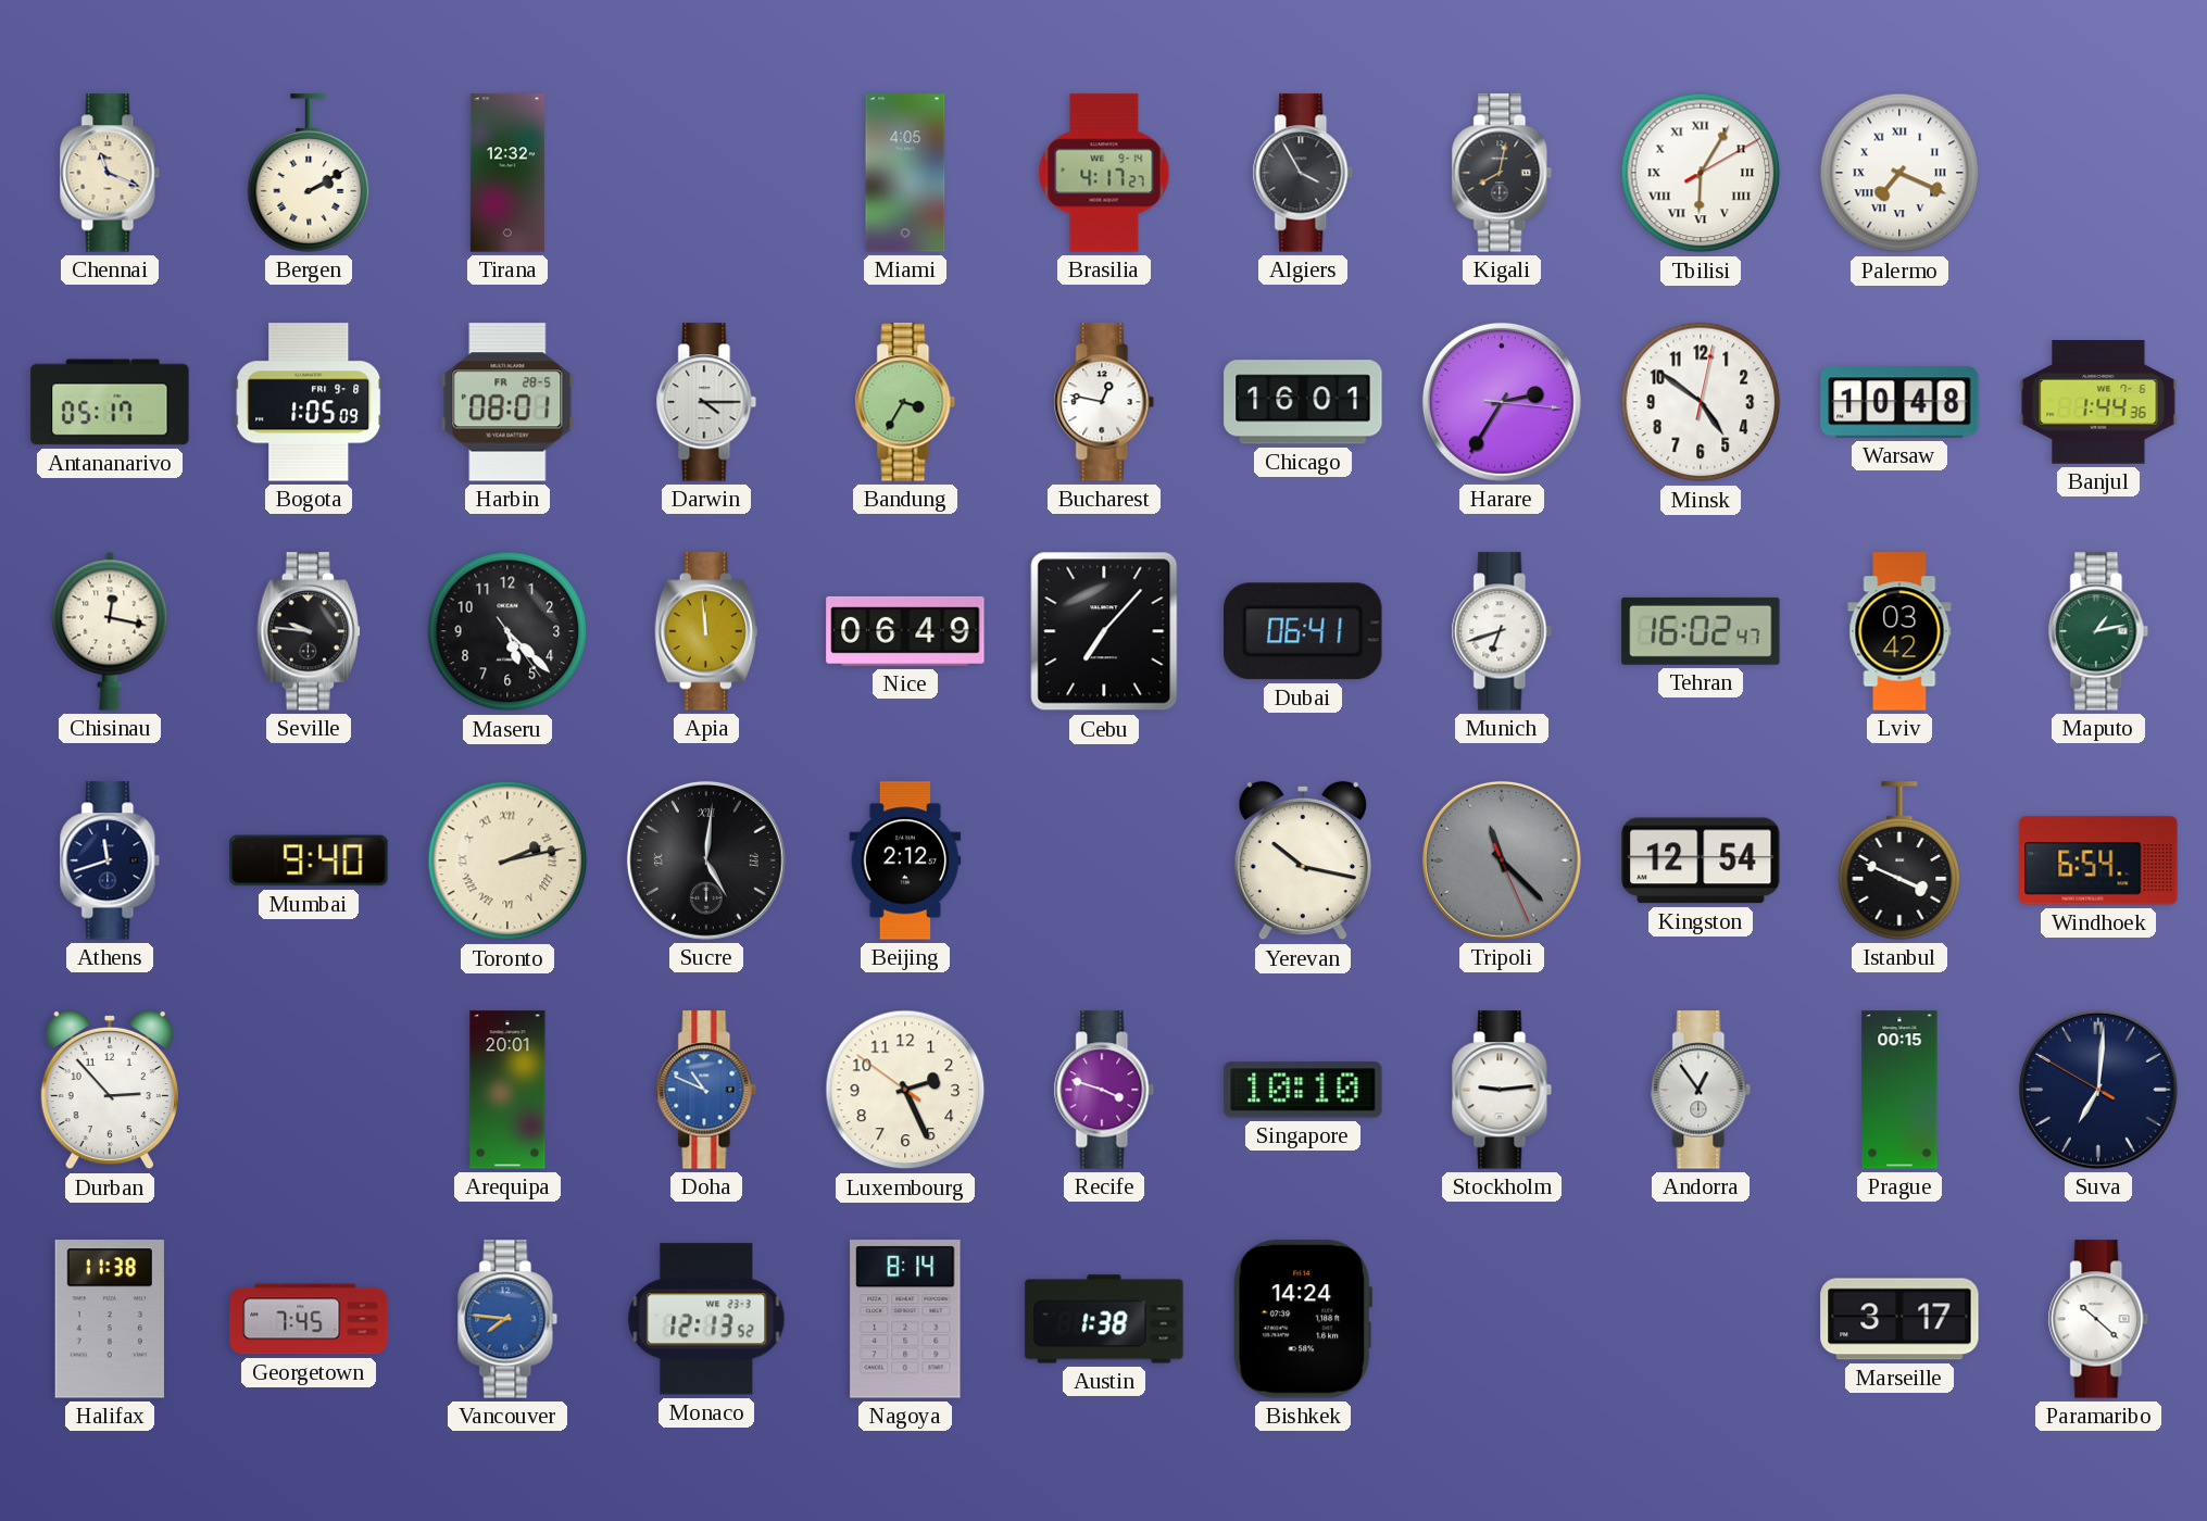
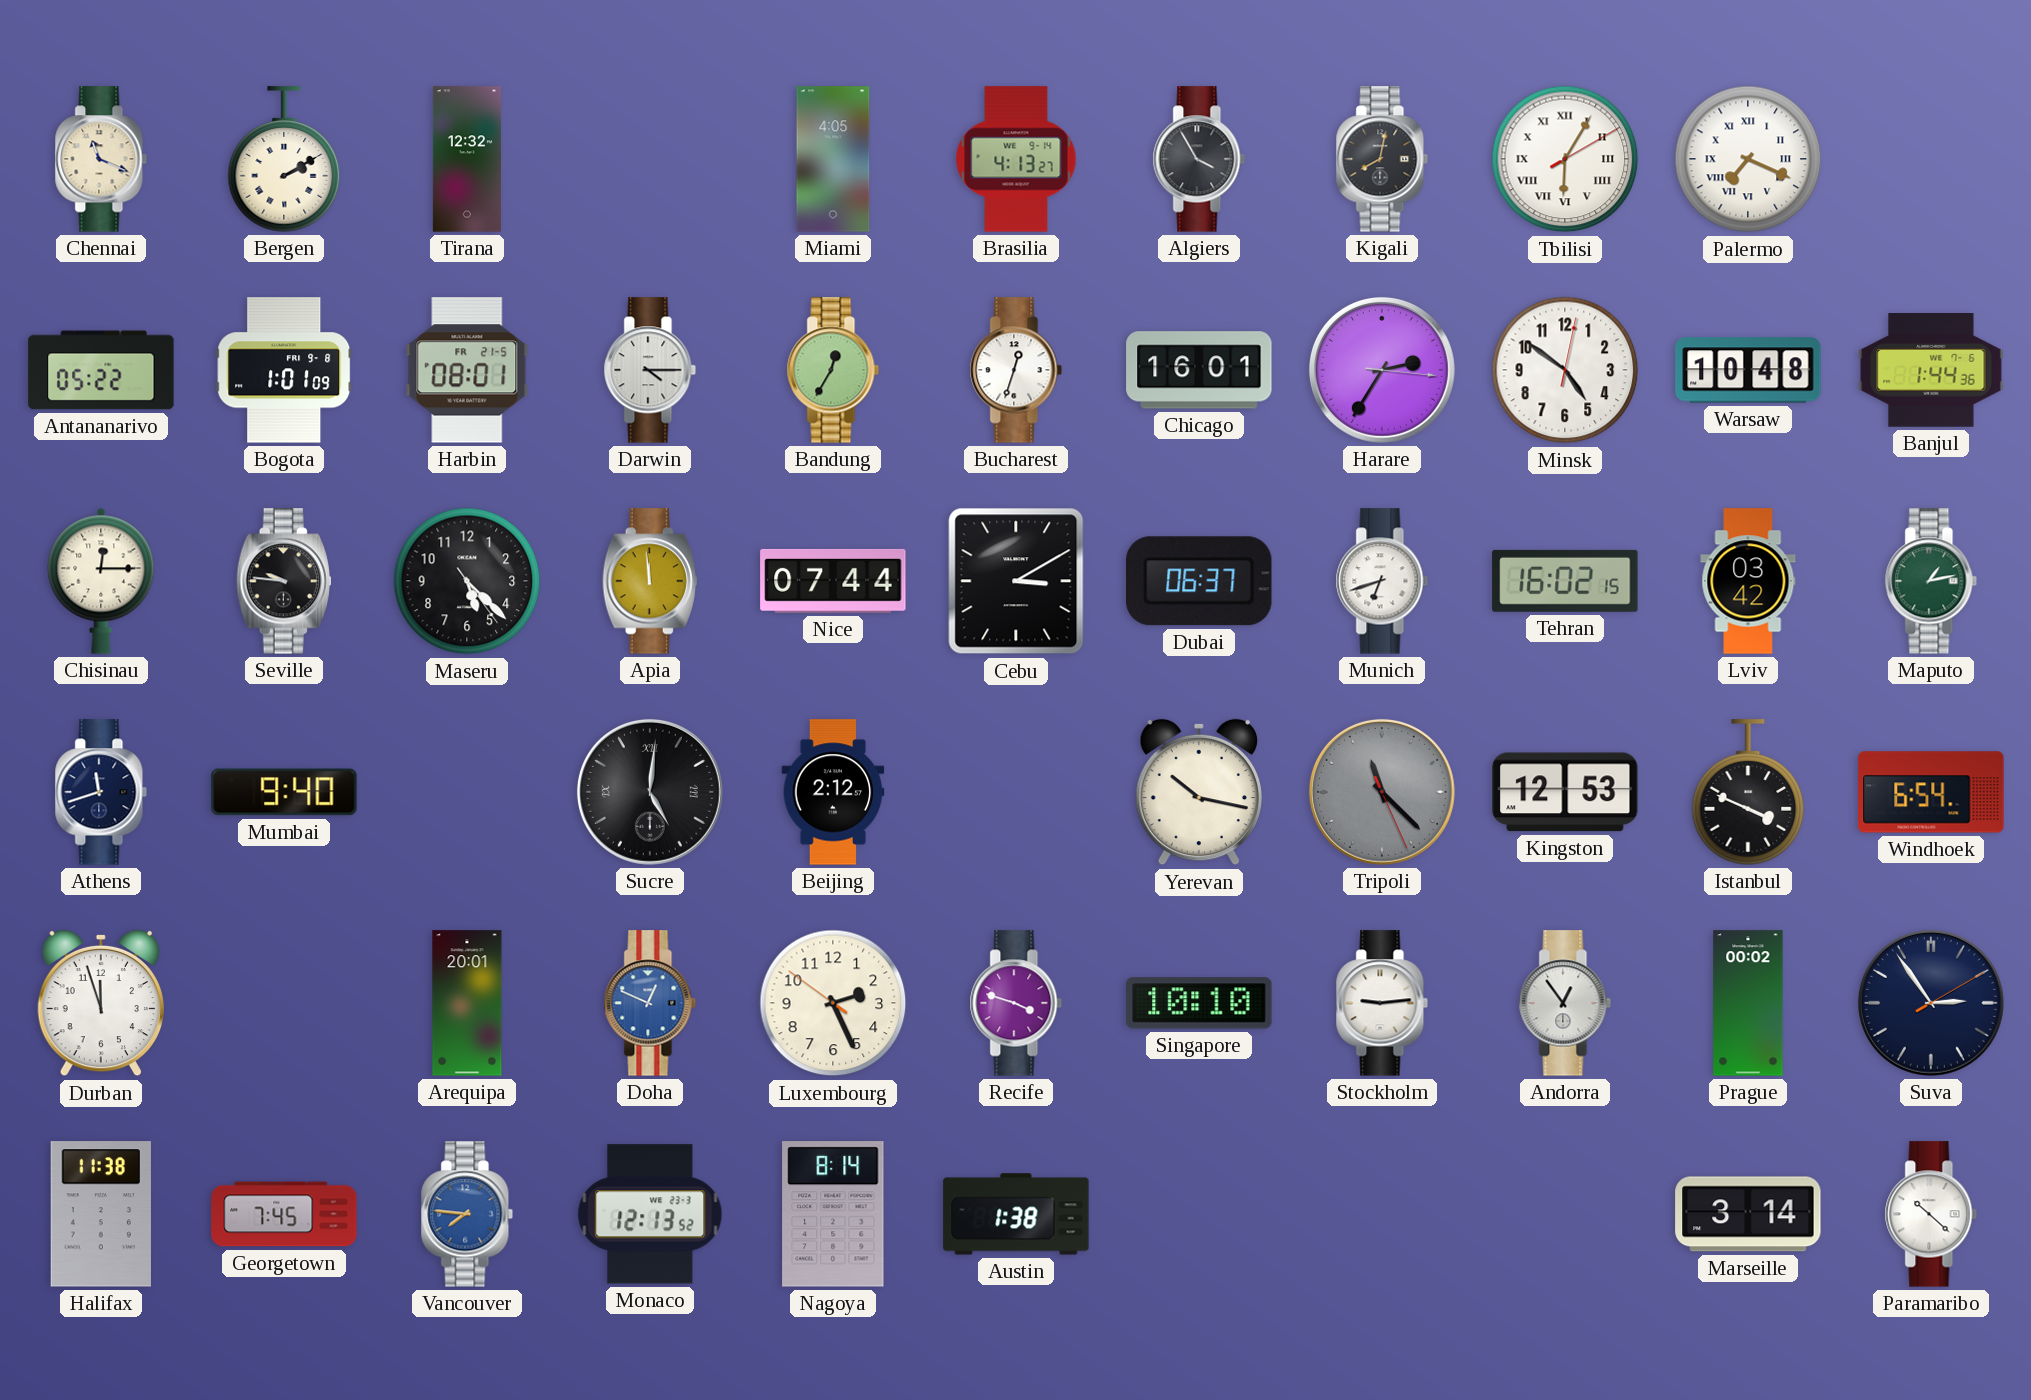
Brasilia: 4:17 -> 4:13 (1016, 159)
Antananarivo: 05:17 -> 05:22 (101, 370)
Bogota: 1:05 -> 1:01 (284, 370)
Harbin date: FR 28-5 -> FR 21-5 (467, 370)
Bandung: 3:35 -> 12:35 (833, 370)
Bucharest: 12:47 -> 12:33 (1016, 370)
Chisinau: 12:17 -> 12:15 (101, 581)
Nice: 06:49 -> 07:44 (833, 581)
Cebu: 7:07 -> 3:10 (1016, 581)
Dubai: 06:41 -> 06:37 (1200, 581)
Tehran: 16:02:47 -> 16:02:15 (1565, 581)
Toronto: 2:13 -> none (507, 860)
Kingston: 12:54 -> 12:53 (1565, 792)
Durban: 2:53 -> 11:57 (101, 1003)
Doha: 10:49 -> 12:49 (650, 1003)
Prague: 00:15 -> 00:02 (1748, 1003)
Suva: 7:00 -> 2:54 (1931, 1003)
Bishkek: 14:24 -> none (1303, 1319)
Marseille: 3:17 -> 3:14 (1748, 1214)
